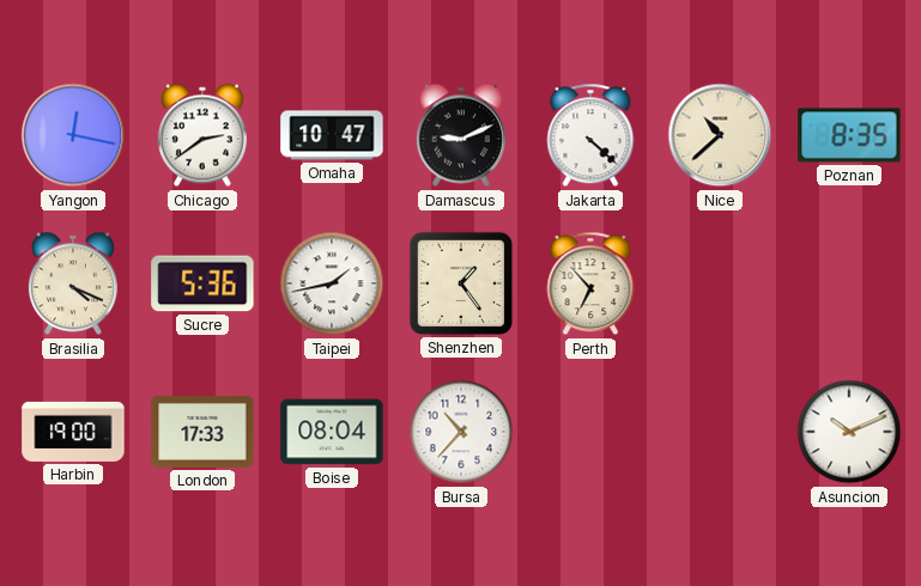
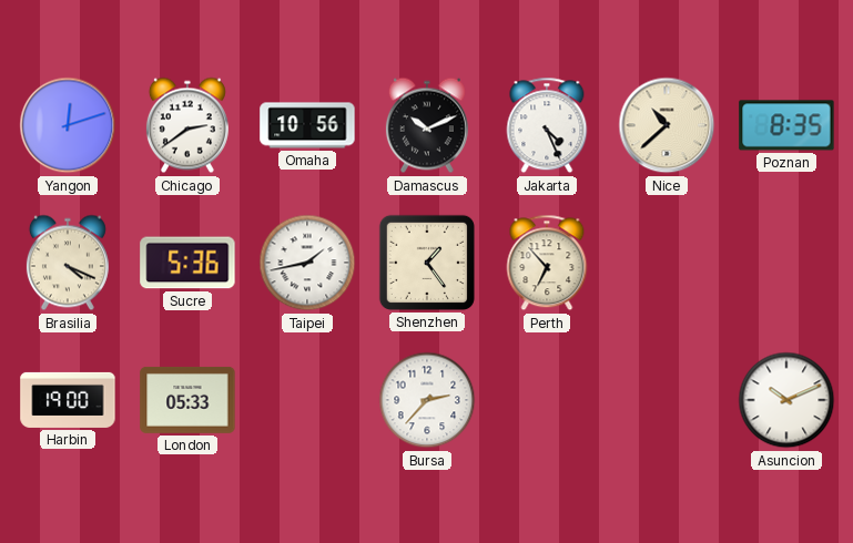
Yangon: 12:17 -> 12:12 (68, 125)
Omaha: 10:47 -> 10:56 (307, 125)
Damascus: 9:11 -> 10:11 (427, 125)
Jakarta: 4:22 -> 4:26 (547, 125)
London: 17:33 -> 05:33 (187, 400)
Boise: 08:04 -> none (332, 432)
Bursa: 10:37 -> 2:37 (427, 400)
